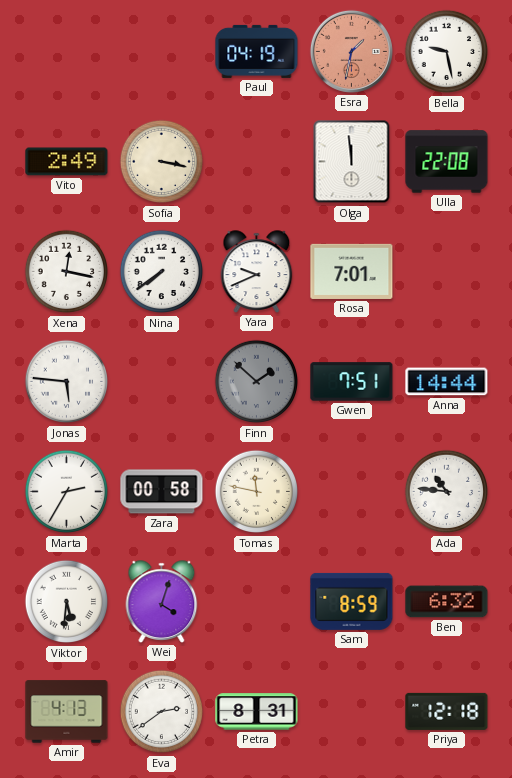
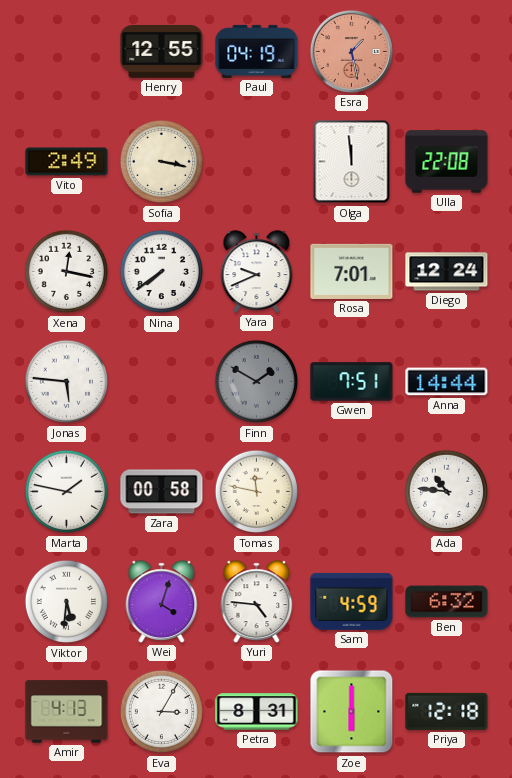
Henry: none -> 12:55 (162, 52)
Esra: 1:32 -> 1:28 (351, 51)
Bella: 9:28 -> none (447, 52)
Diego: none -> 12:24 (447, 272)
Finn: 1:52 -> 1:50 (257, 382)
Marta: 2:35 -> 1:47 (67, 492)
Yuri: none -> 4:46 (257, 602)
Sam: 8:59 -> 4:59 (352, 601)
Eva: 2:39 -> 3:05 (162, 712)
Zoe: none -> 6:00 (352, 712)
